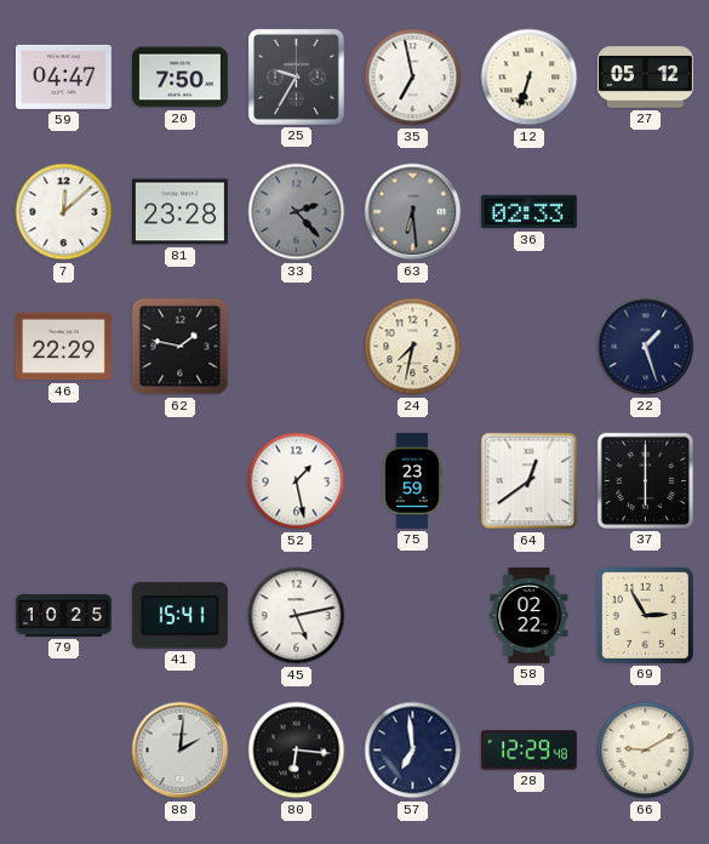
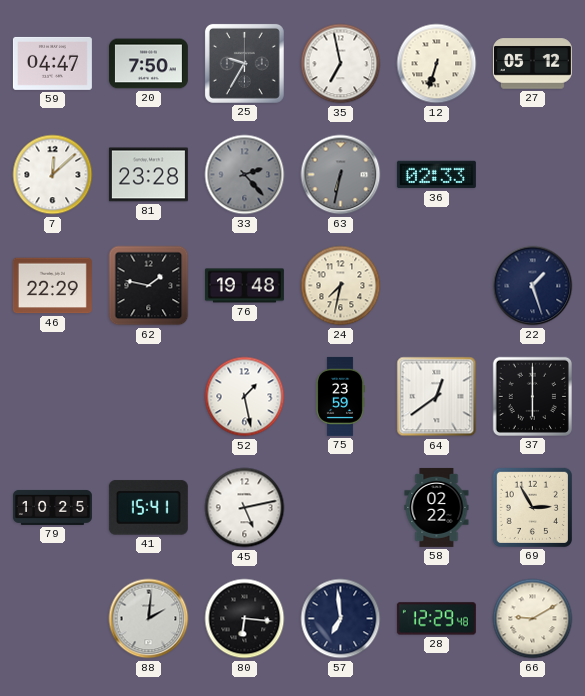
63: 6:29 -> 6:32 (341, 175)
76: none -> 19:48 (244, 286)
